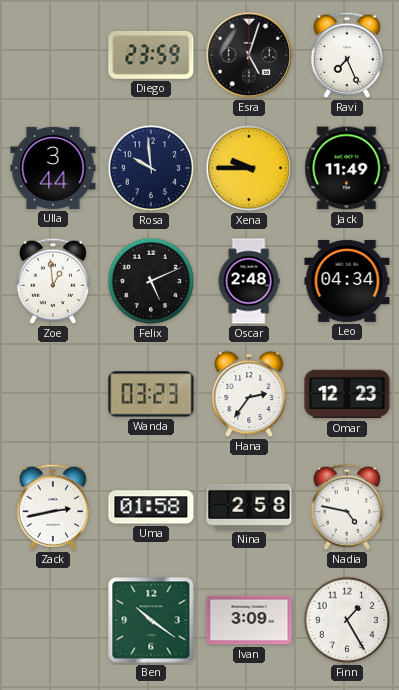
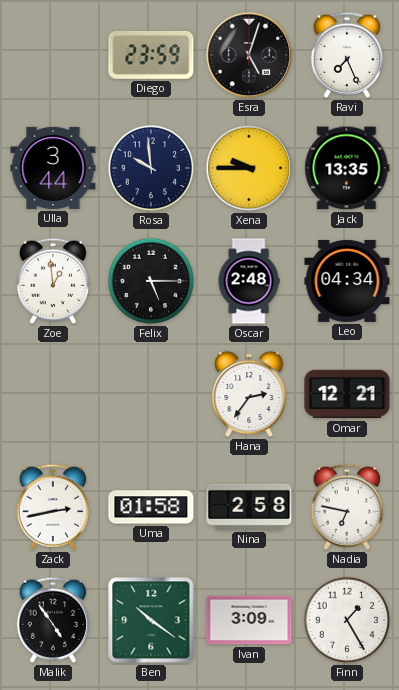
Jack: 11:49 -> 13:35 (347, 168)
Felix: 5:11 -> 5:15 (151, 281)
Wanda: 03:23 -> none (151, 394)
Omar: 12:23 -> 12:21 (347, 394)
Nadia: 4:47 -> 6:47 (347, 507)
Malik: none -> 4:54 (53, 620)
